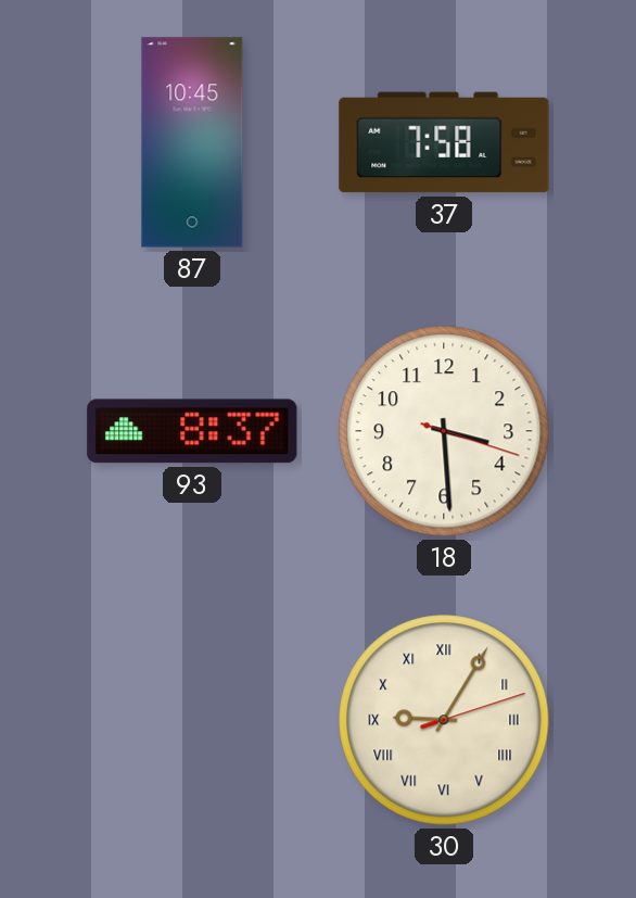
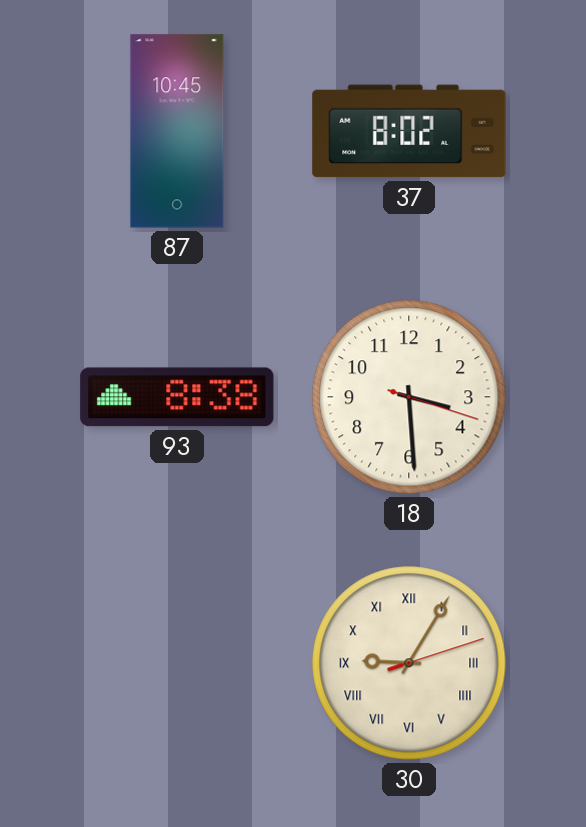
37: 7:58 -> 8:02 (409, 131)
93: 8:37 -> 8:38 (177, 397)
